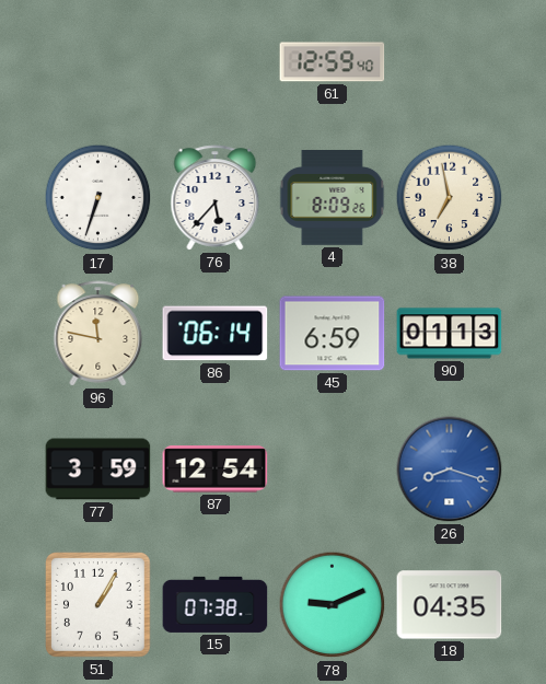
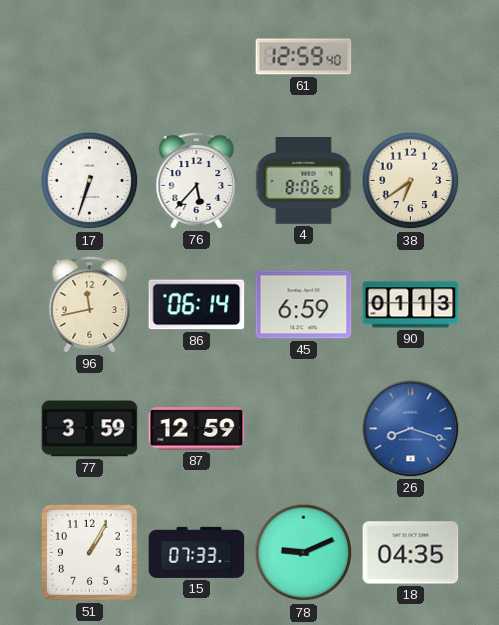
4: 8:09 -> 8:06 (304, 181)
38: 6:58 -> 6:39 (411, 181)
96: 11:47 -> 11:43 (90, 305)
87: 12:54 -> 12:59 (197, 429)
15: 07:38 -> 07:33 (197, 552)
